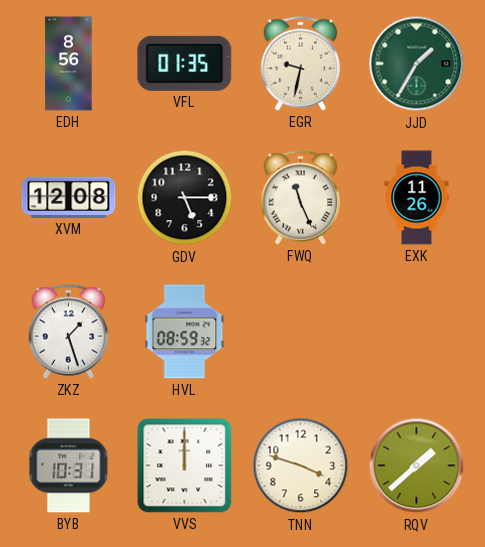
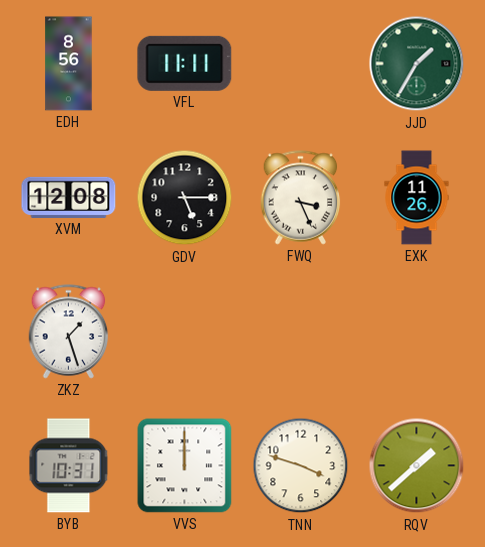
VFL: 01:35 -> 11:11 (185, 63)
EGR: 9:32 -> none (301, 64)
FWQ: 11:26 -> 3:26 (301, 198)
HVL: 08:59 -> none (185, 332)
